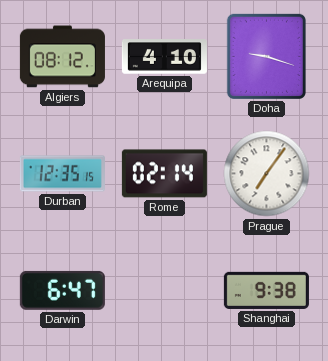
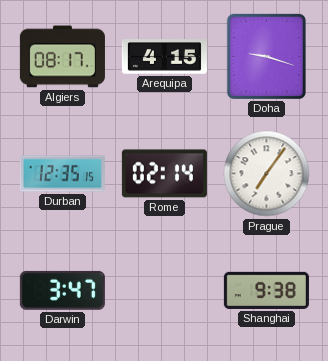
Algiers: 08:12 -> 08:17 (62, 57)
Arequipa: 4:10 -> 4:15 (164, 57)
Darwin: 6:47 -> 3:47 (62, 290)
